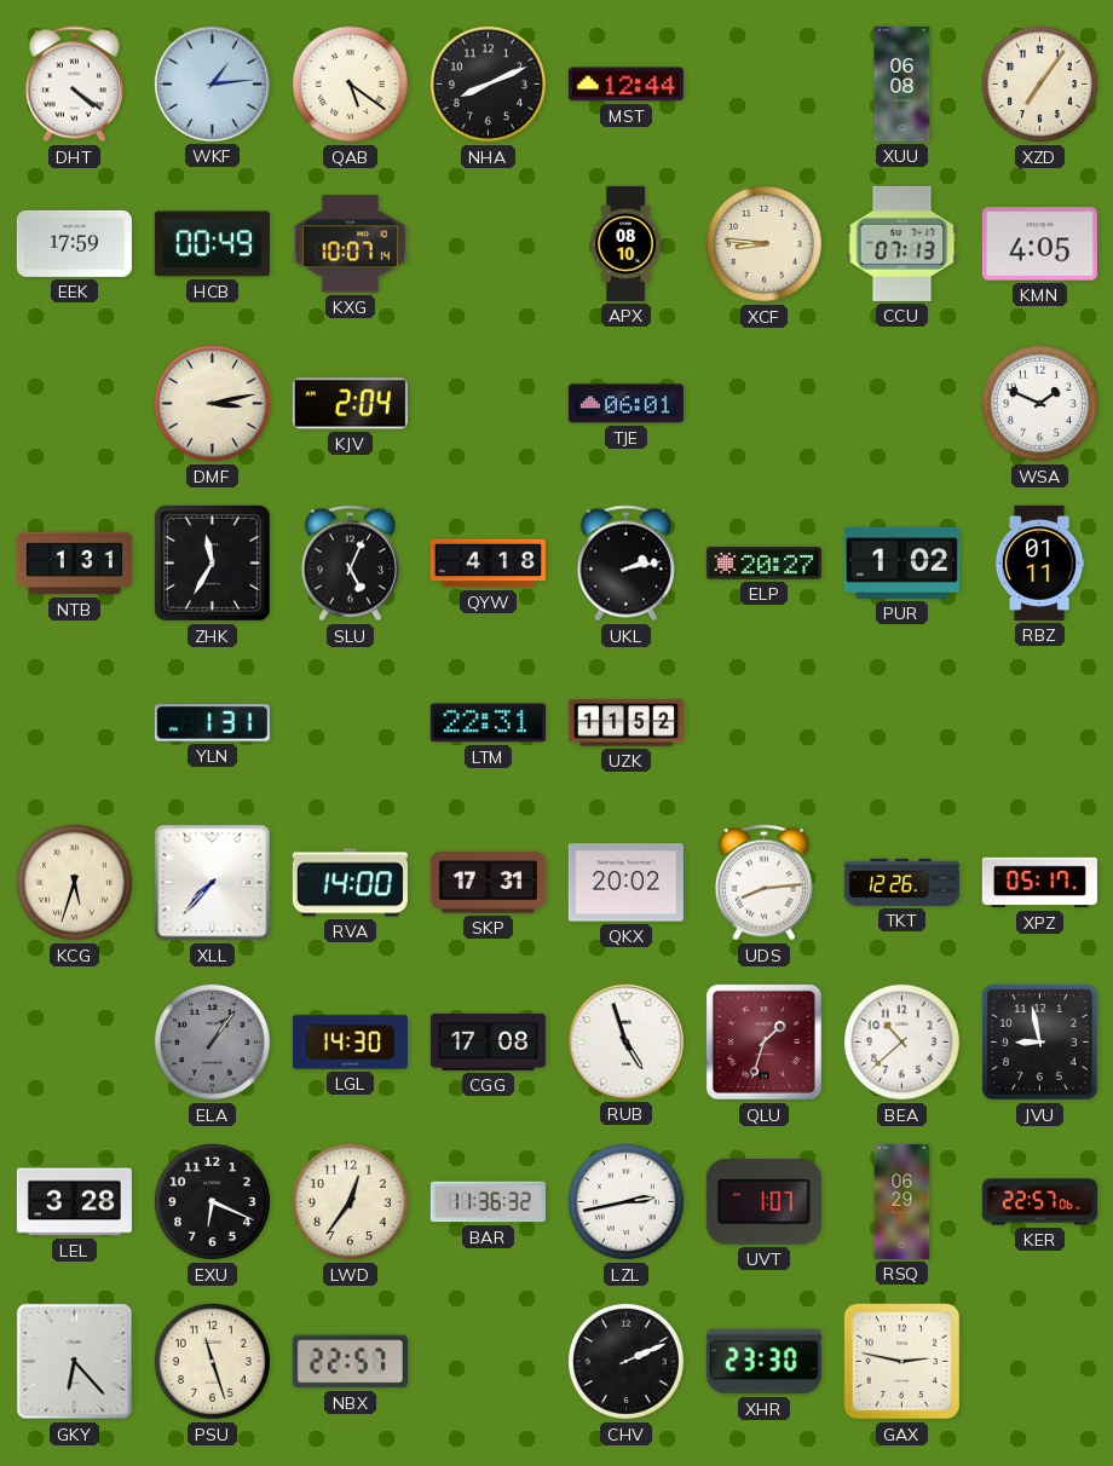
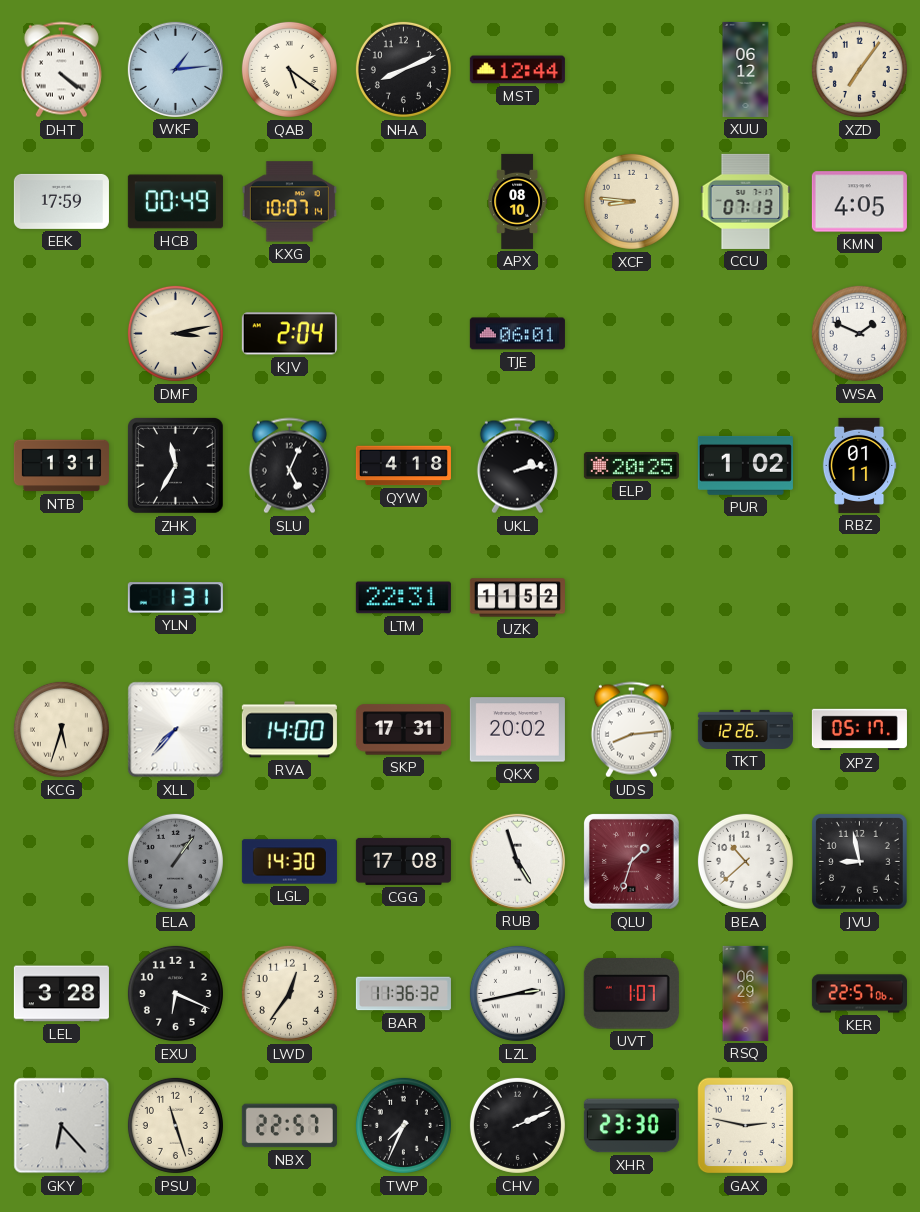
XUU: 06:08 -> 06:12 (746, 69)
ELP: 20:27 -> 20:25 (631, 466)
TWP: none -> 7:34 (403, 1125)
